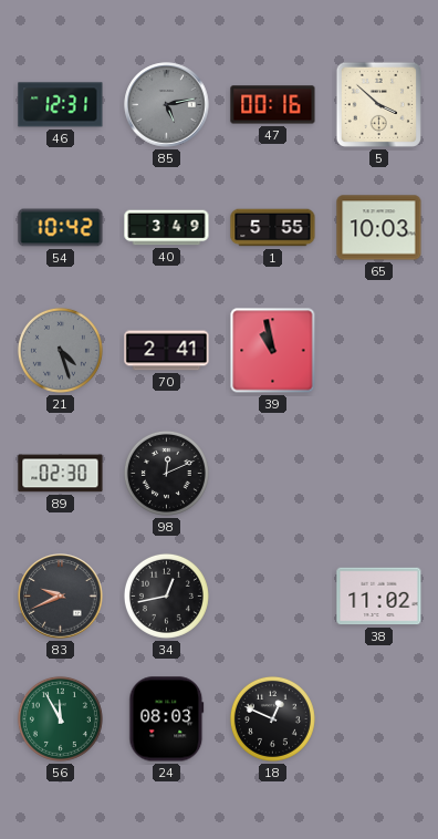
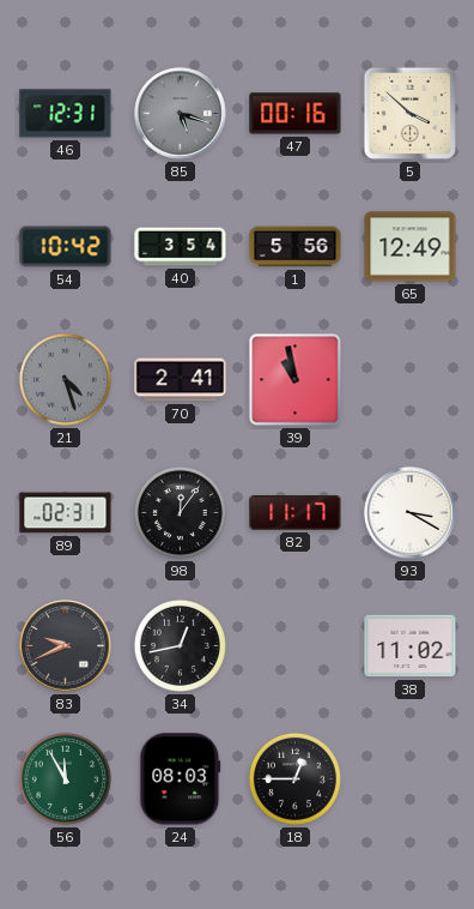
85: 5:13 -> 5:18 (181, 114)
40: 3:49 -> 3:54 (181, 247)
1: 5:55 -> 5:56 (296, 247)
65: 10:03 -> 12:49 (411, 247)
89: 02:30 -> 02:31 (66, 513)
98: 12:11 -> 12:06 (180, 512)
82: none -> 11:17 (296, 513)
93: none -> 3:20 (411, 513)
18: 12:49 -> 12:45 (294, 778)
